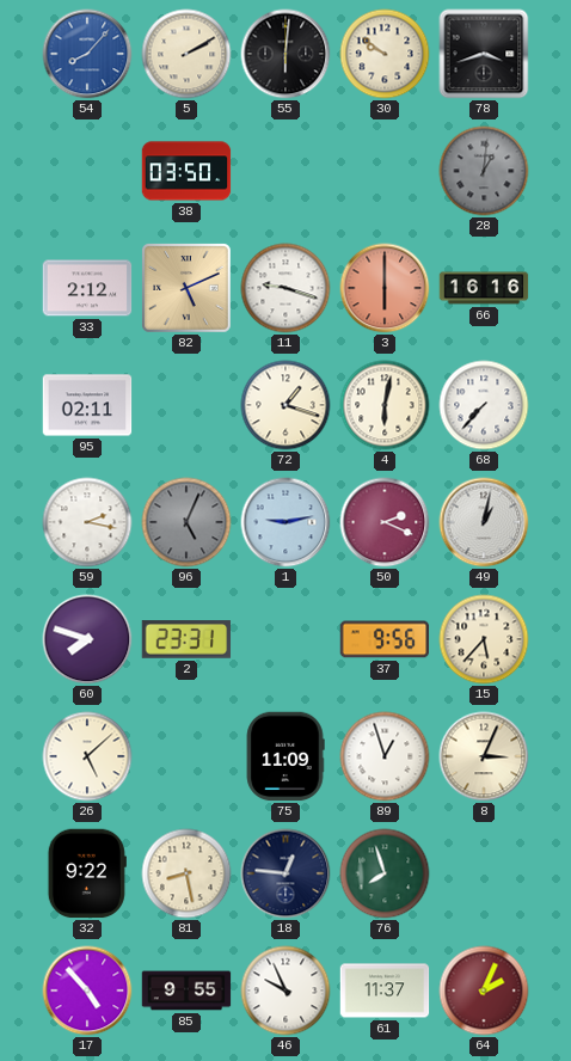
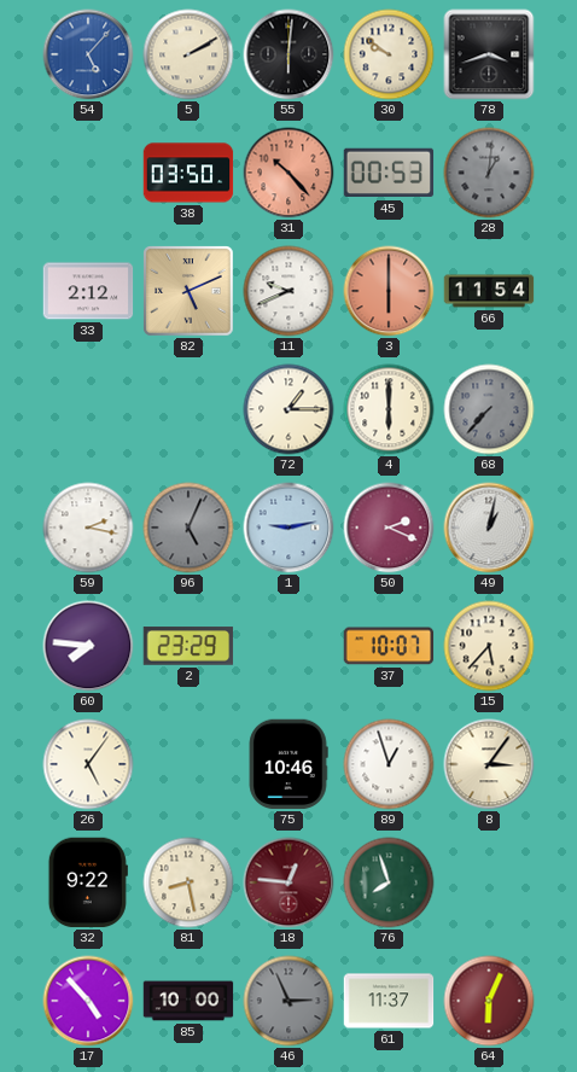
54: 8:07 -> 5:07 (88, 54)
31: none -> 10:23 (288, 173)
45: none -> 00:53 (389, 173)
11: 9:18 -> 9:41 (288, 291)
66: 16:16 -> 11:54 (489, 291)
95: 02:11 -> none (87, 405)
72: 1:18 -> 1:15 (288, 409)
4: 6:02 -> 6:00 (389, 409)
68 dial: white -> grey (489, 409)
60: 7:48 -> 7:46 (88, 646)
2: 23:31 -> 23:29 (188, 646)
37: 9:56 -> 10:07 (389, 646)
26: 5:08 -> 5:06 (88, 764)
75: 11:09 -> 10:46 (288, 764)
8: 3:04 -> 3:06 (489, 764)
18 dial: navy -> burgundy (288, 882)
85: 9:55 -> 10:00 (188, 1001)
46: 9:56 -> 2:56 (288, 1001)
46 dial: white -> grey (288, 1001)
64: 2:04 -> 6:04 (489, 1001)
